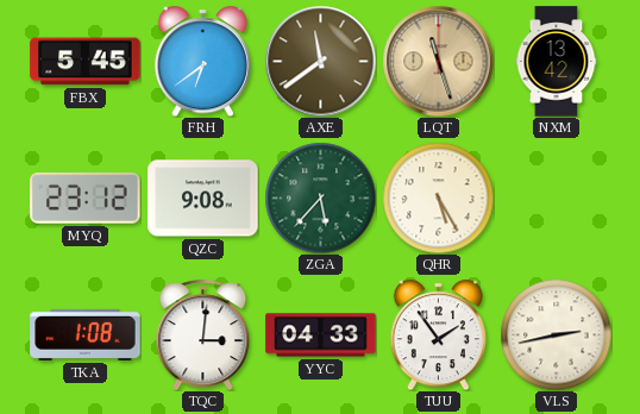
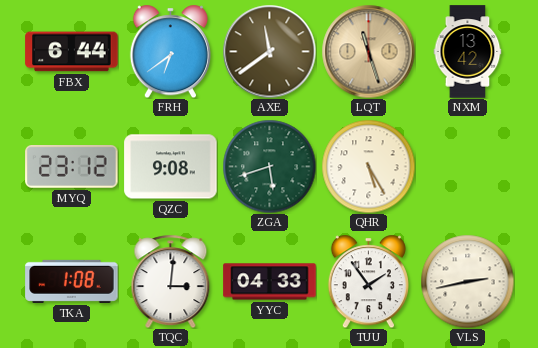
FBX: 5:45 -> 6:44 (72, 52)
ZGA: 5:37 -> 5:42 (269, 166)
